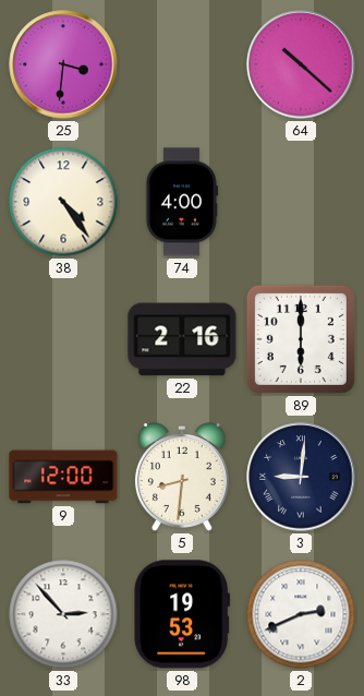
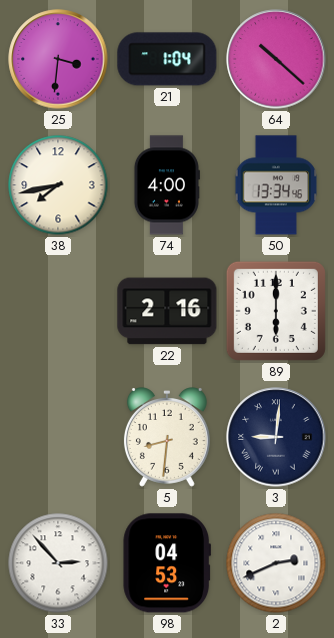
21: none -> 1:04 (167, 59)
38: 4:24 -> 7:43 (58, 185)
50: none -> 13:34 (276, 185)
9: 12:00 -> none (63, 477)
98: 19:53 -> 04:53 (166, 563)
